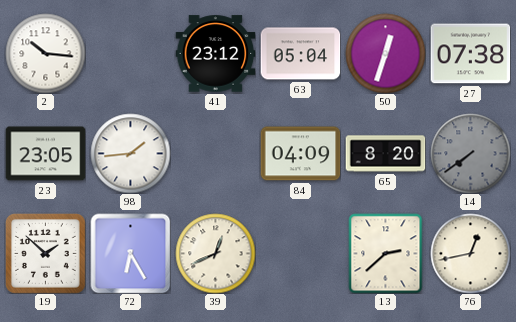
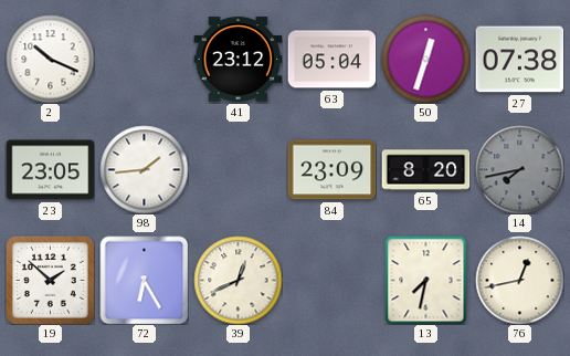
2: 10:16 -> 10:19 (50, 59)
84: 04:09 -> 23:09 (331, 170)
14: 7:39 -> 7:43 (519, 169)
13: 2:38 -> 7:32 (426, 280)
